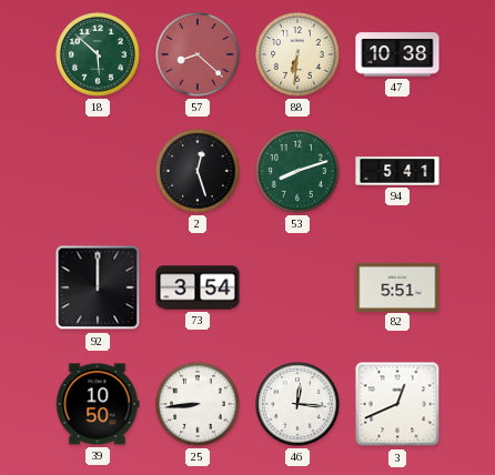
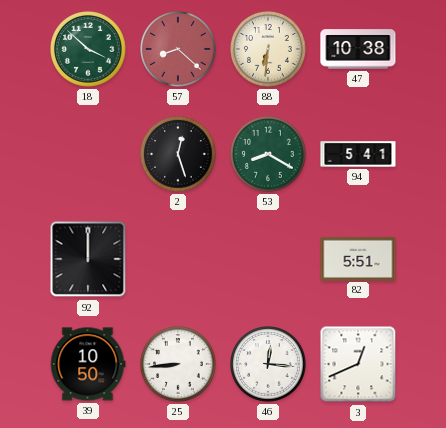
18: 5:52 -> 3:52 (89, 50)
53: 8:12 -> 8:20 (269, 155)
73: 3:54 -> none (198, 287)
